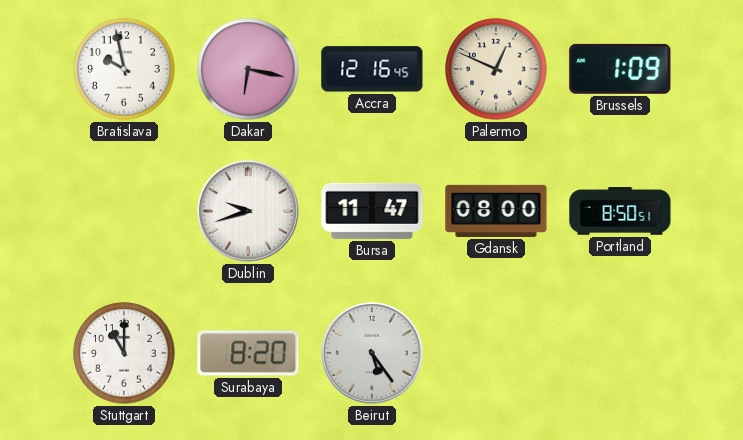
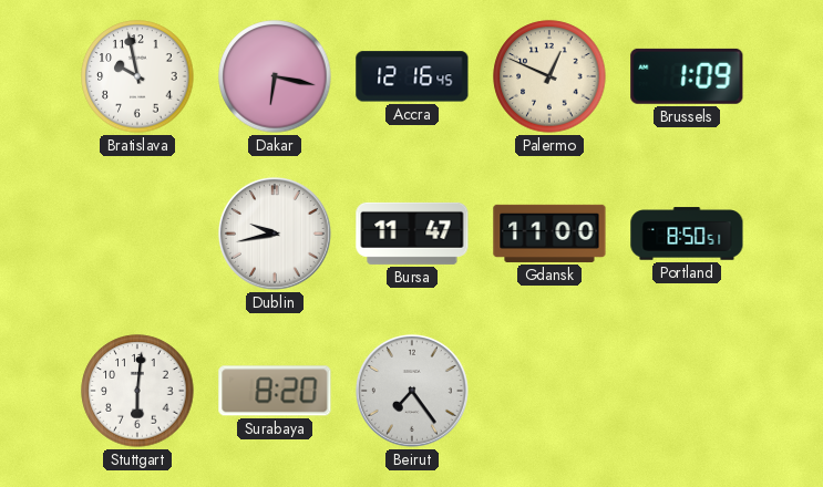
Dublin: 9:42 -> 9:43 (275, 234)
Gdansk: 08:00 -> 11:00 (549, 234)
Stuttgart: 11:00 -> 6:01 (137, 391)
Beirut: 5:24 -> 7:24 (412, 391)
